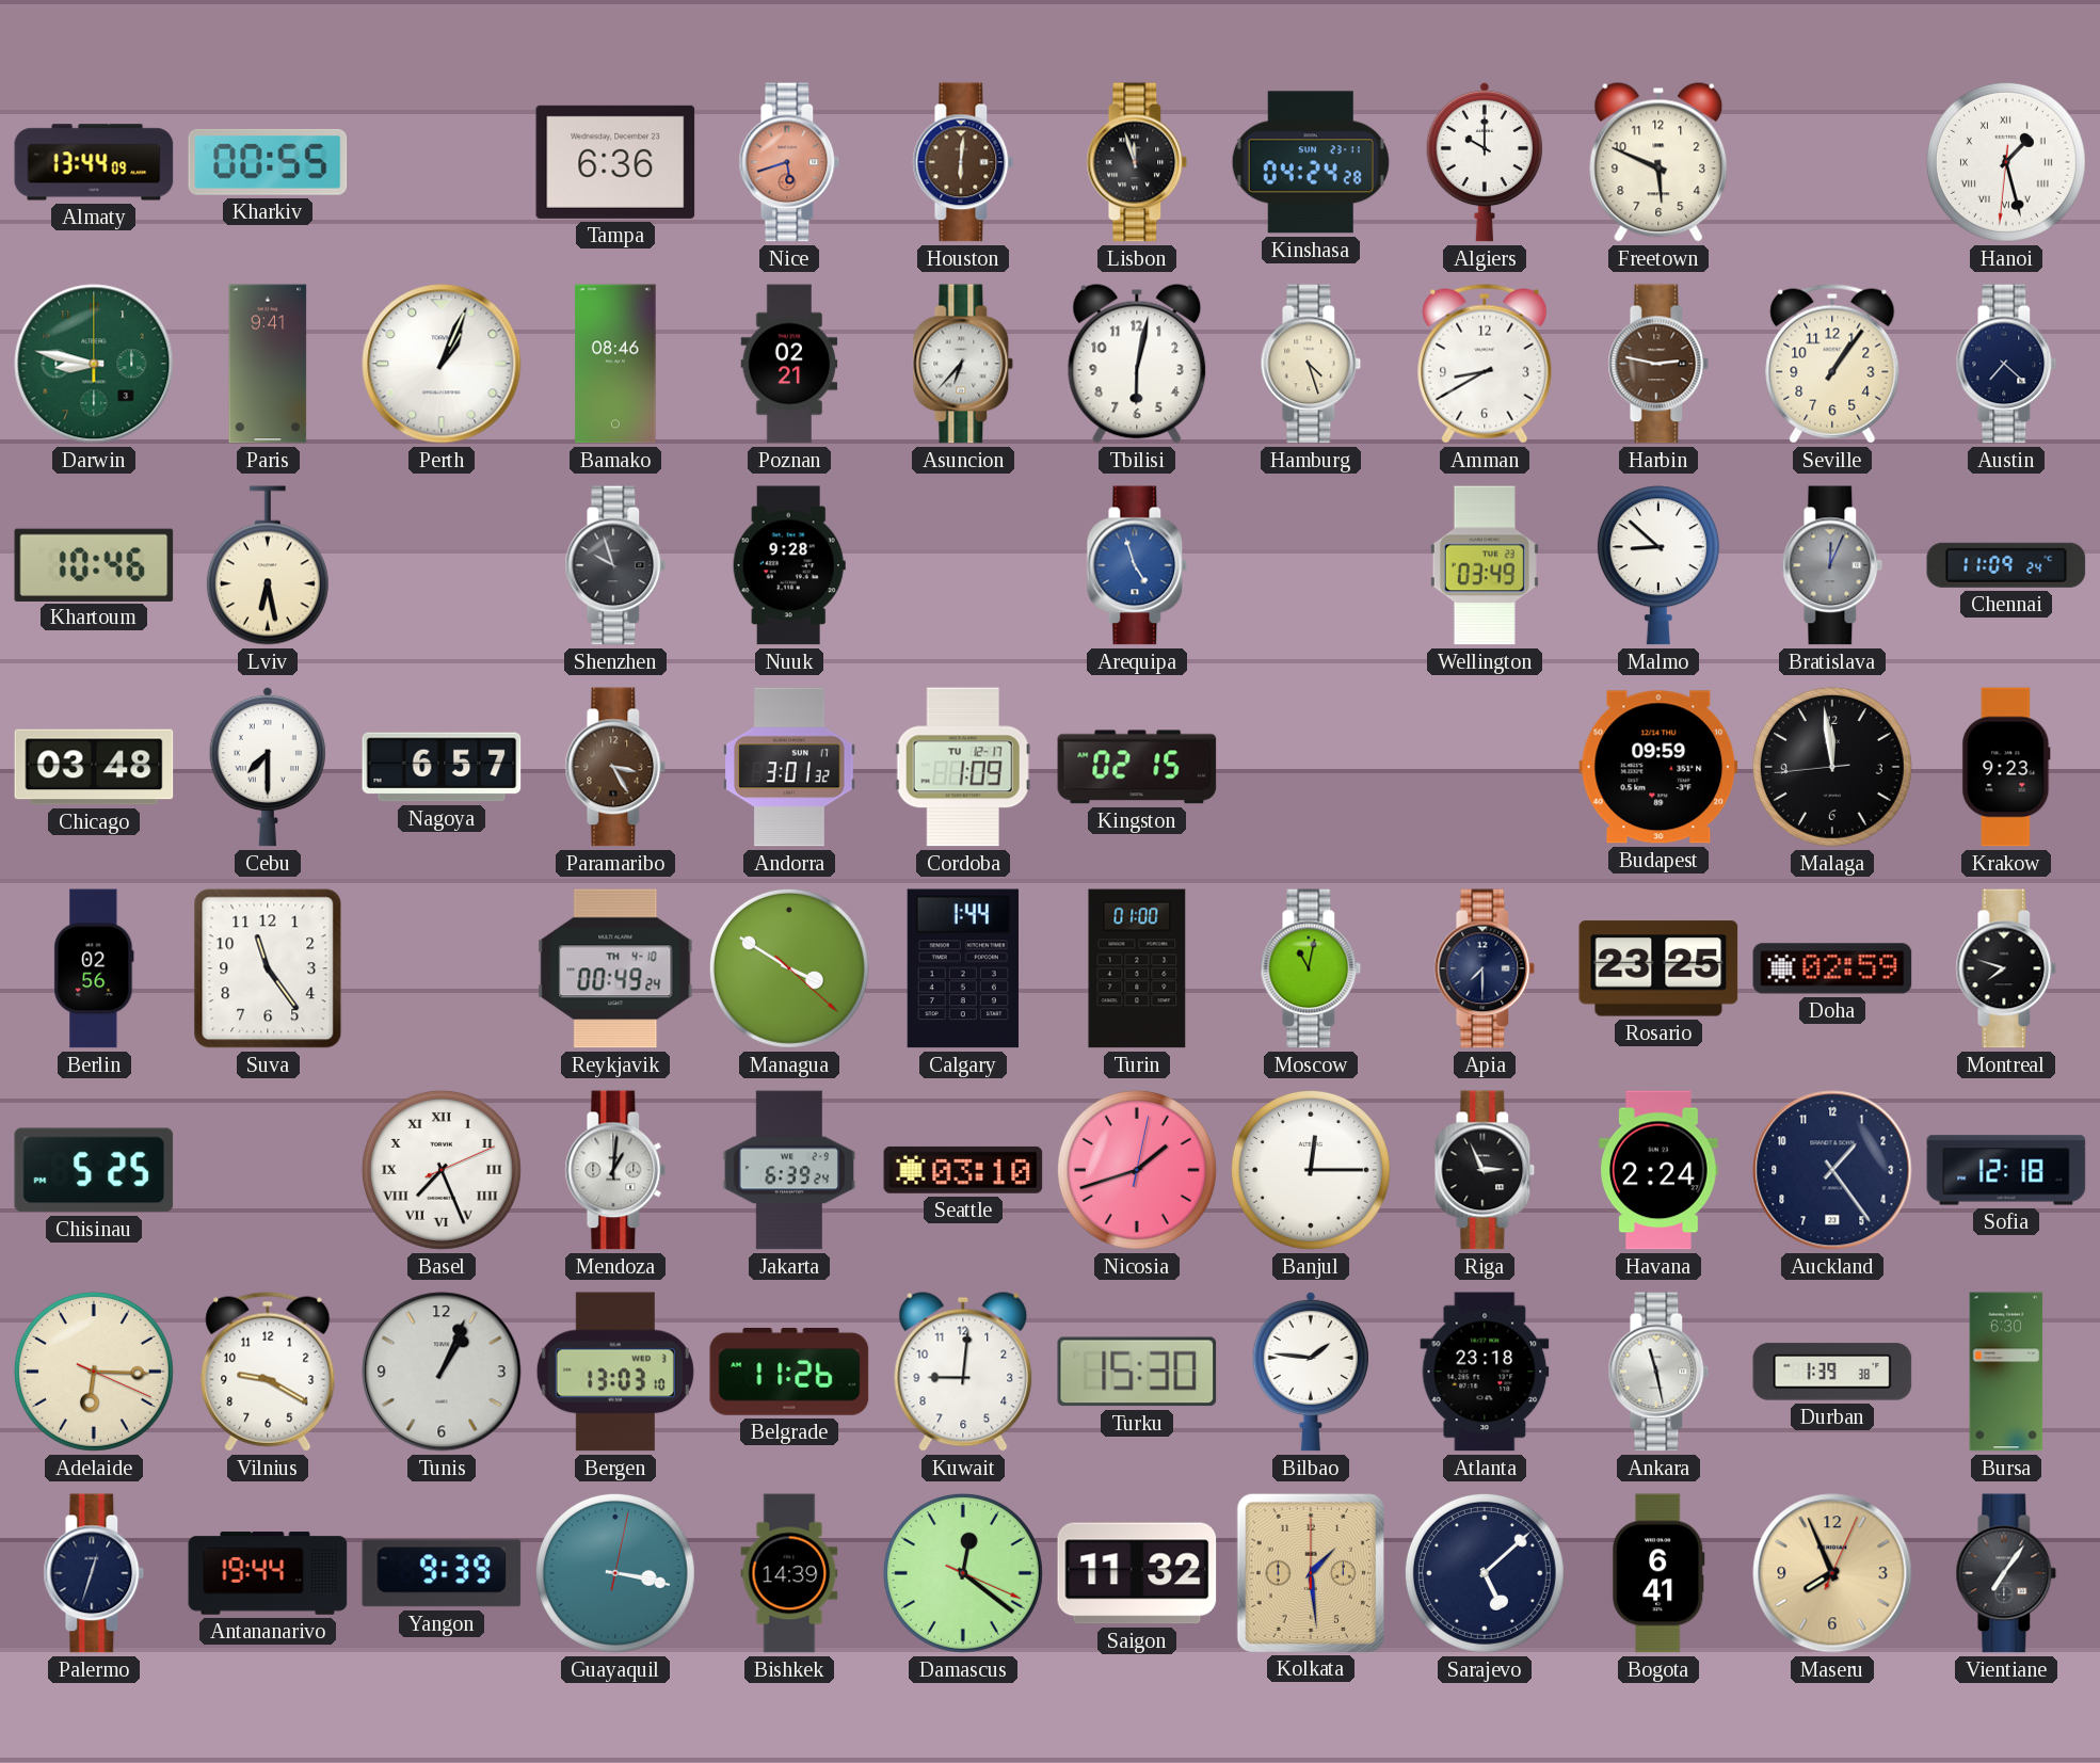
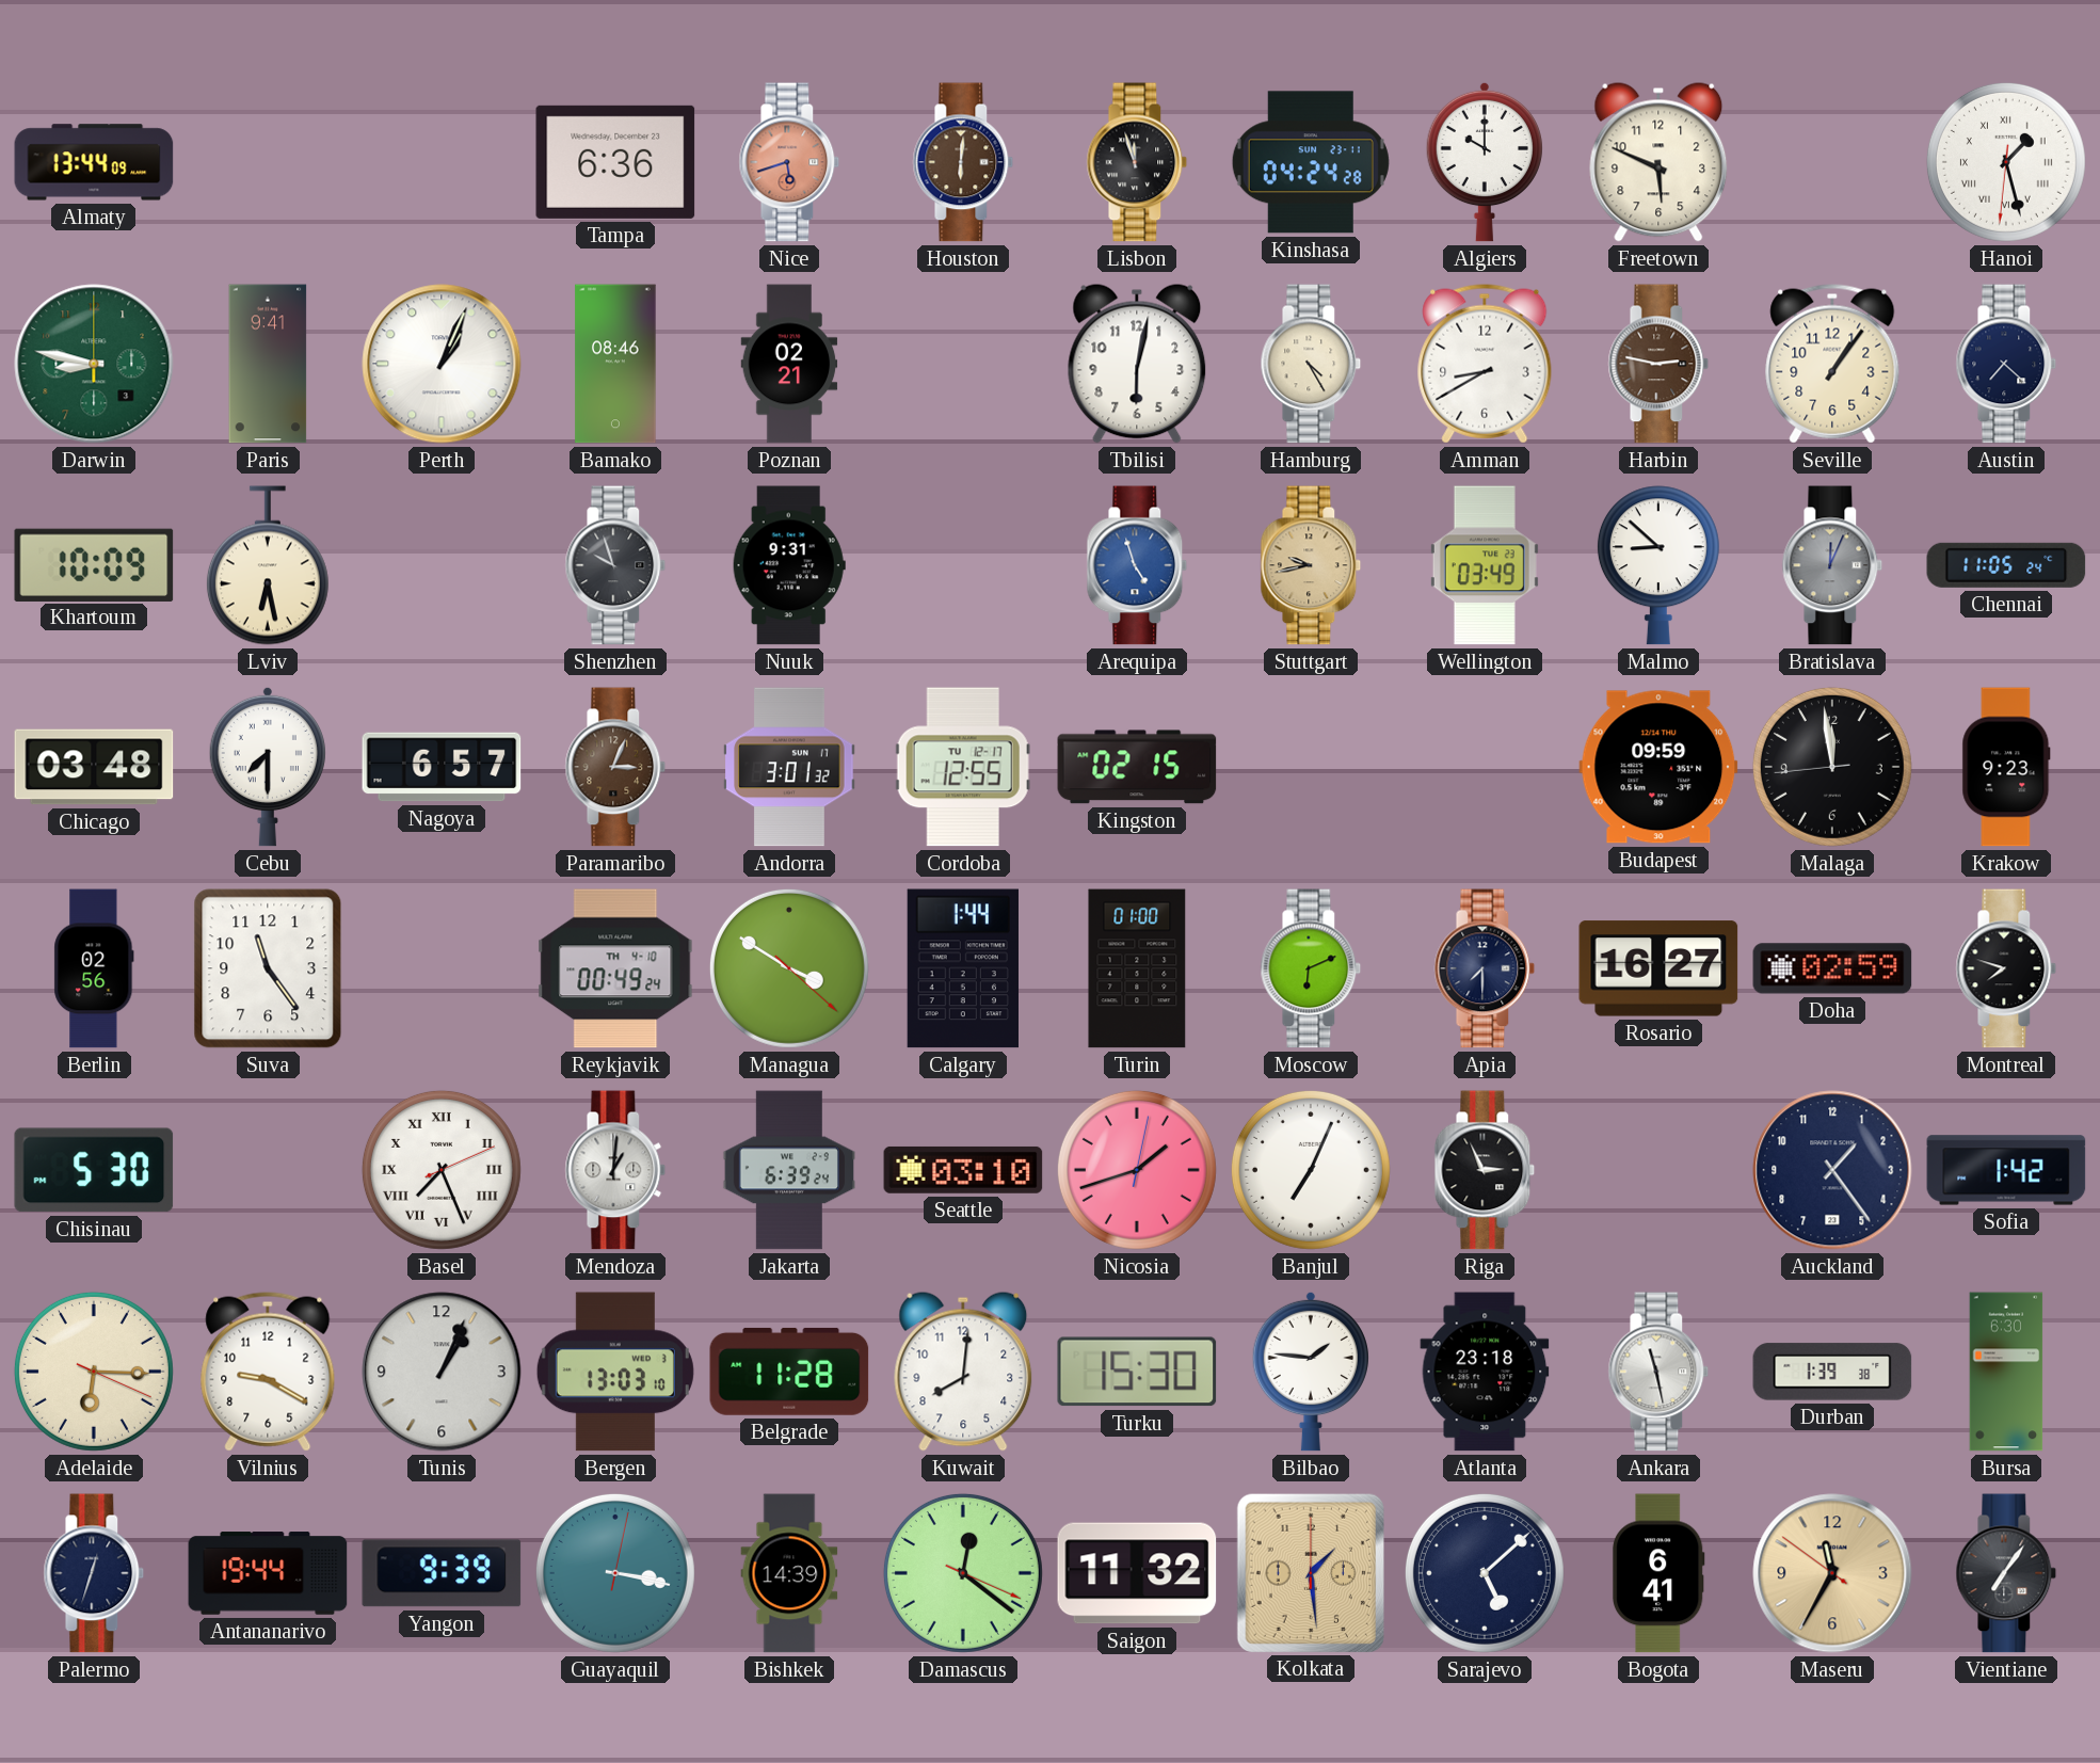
Kharkiv: 00:55 -> none (268, 162)
Asuncion: 6:37 -> none (963, 364)
Hamburg: 4:27 -> 4:25 (1311, 364)
Khartoum: 10:46 -> 10:09 (94, 564)
Nuuk: 9:28 -> 9:31 (789, 565)
Stuttgart: none -> 9:43 (1311, 565)
Chennai: 11:09 -> 11:05 (2006, 565)
Paramaribo: 3:25 -> 3:04 (615, 767)
Cordoba: 1:09 -> 12:55 (963, 767)
Moscow: 11:02 -> 6:11 (1311, 968)
Rosario: 23:25 -> 16:27 (1658, 968)
Chisinau: 5:25 -> 5:30 (94, 1170)
Banjul: 12:15 -> 7:04 (1311, 1170)
Havana: 2:24 -> none (1658, 1170)
Sofia: 12:18 -> 1:42 (2006, 1170)
Belgrade: 11:26 -> 11:28 (789, 1372)
Kuwait: 9:01 -> 8:01 (963, 1372)
Maseru: 7:56 -> 11:34 (1832, 1573)
